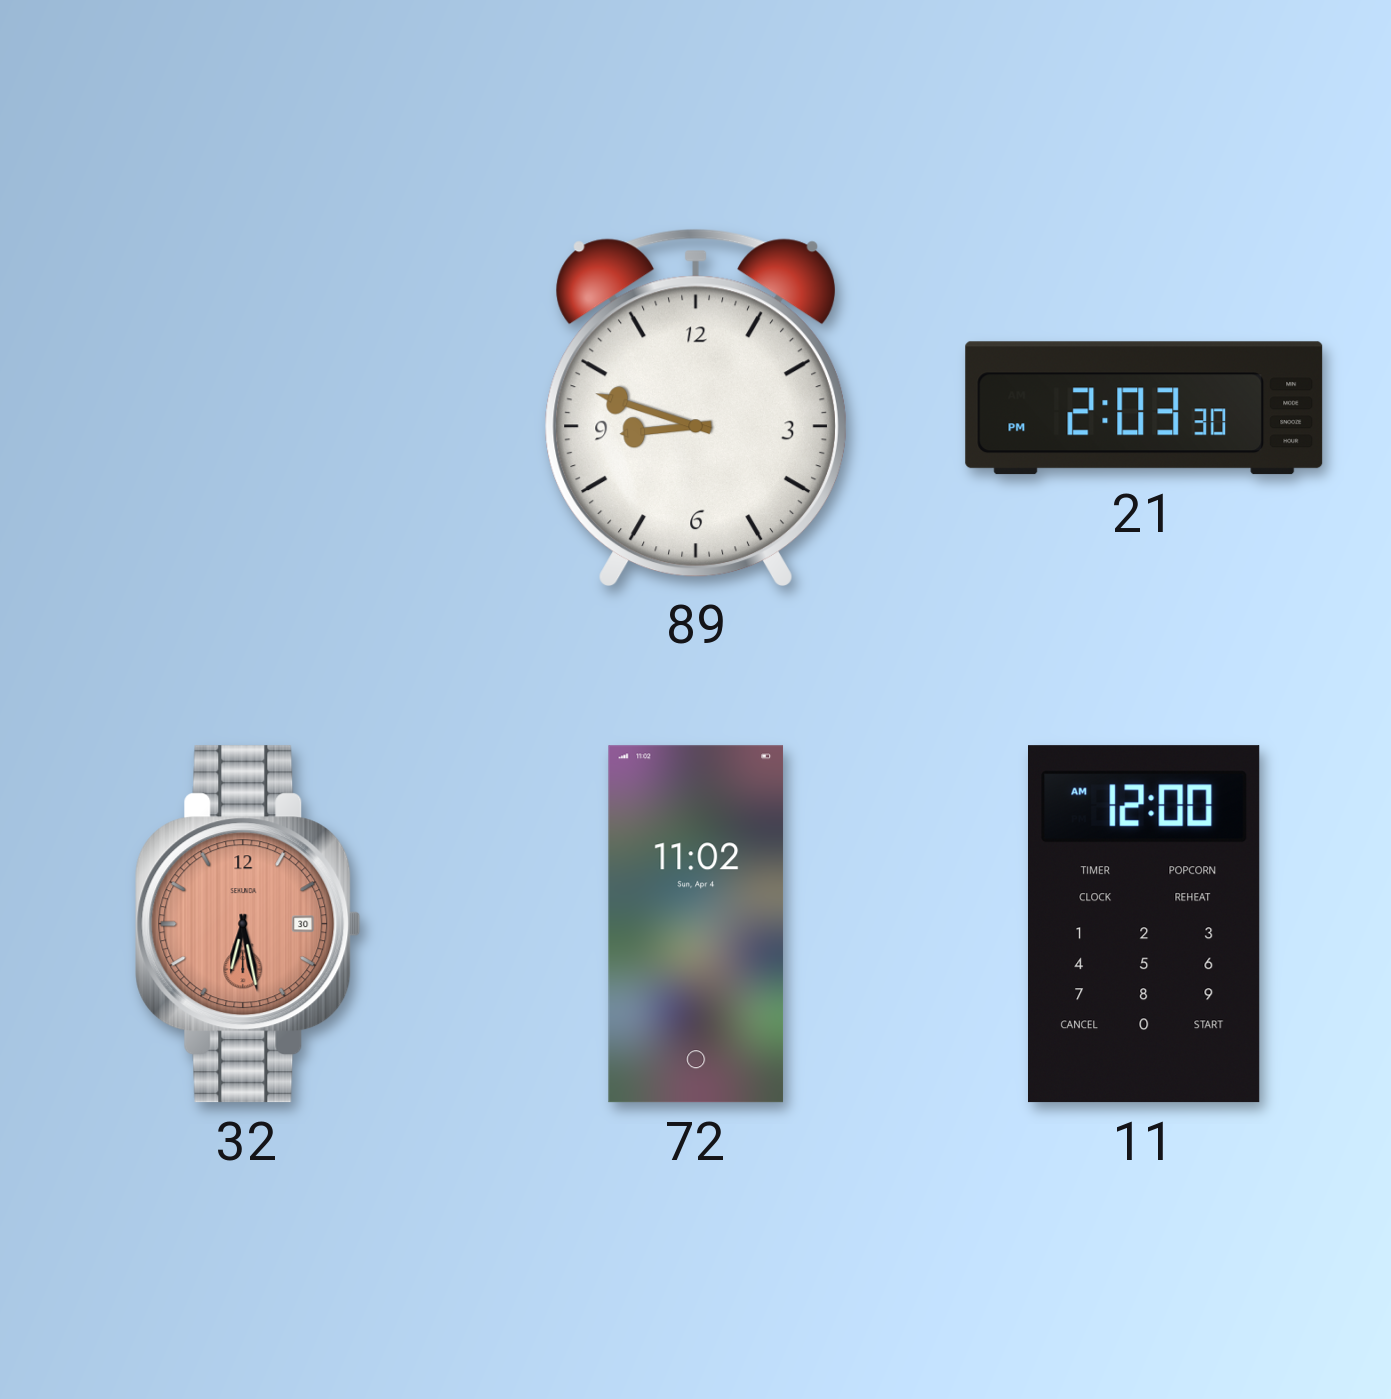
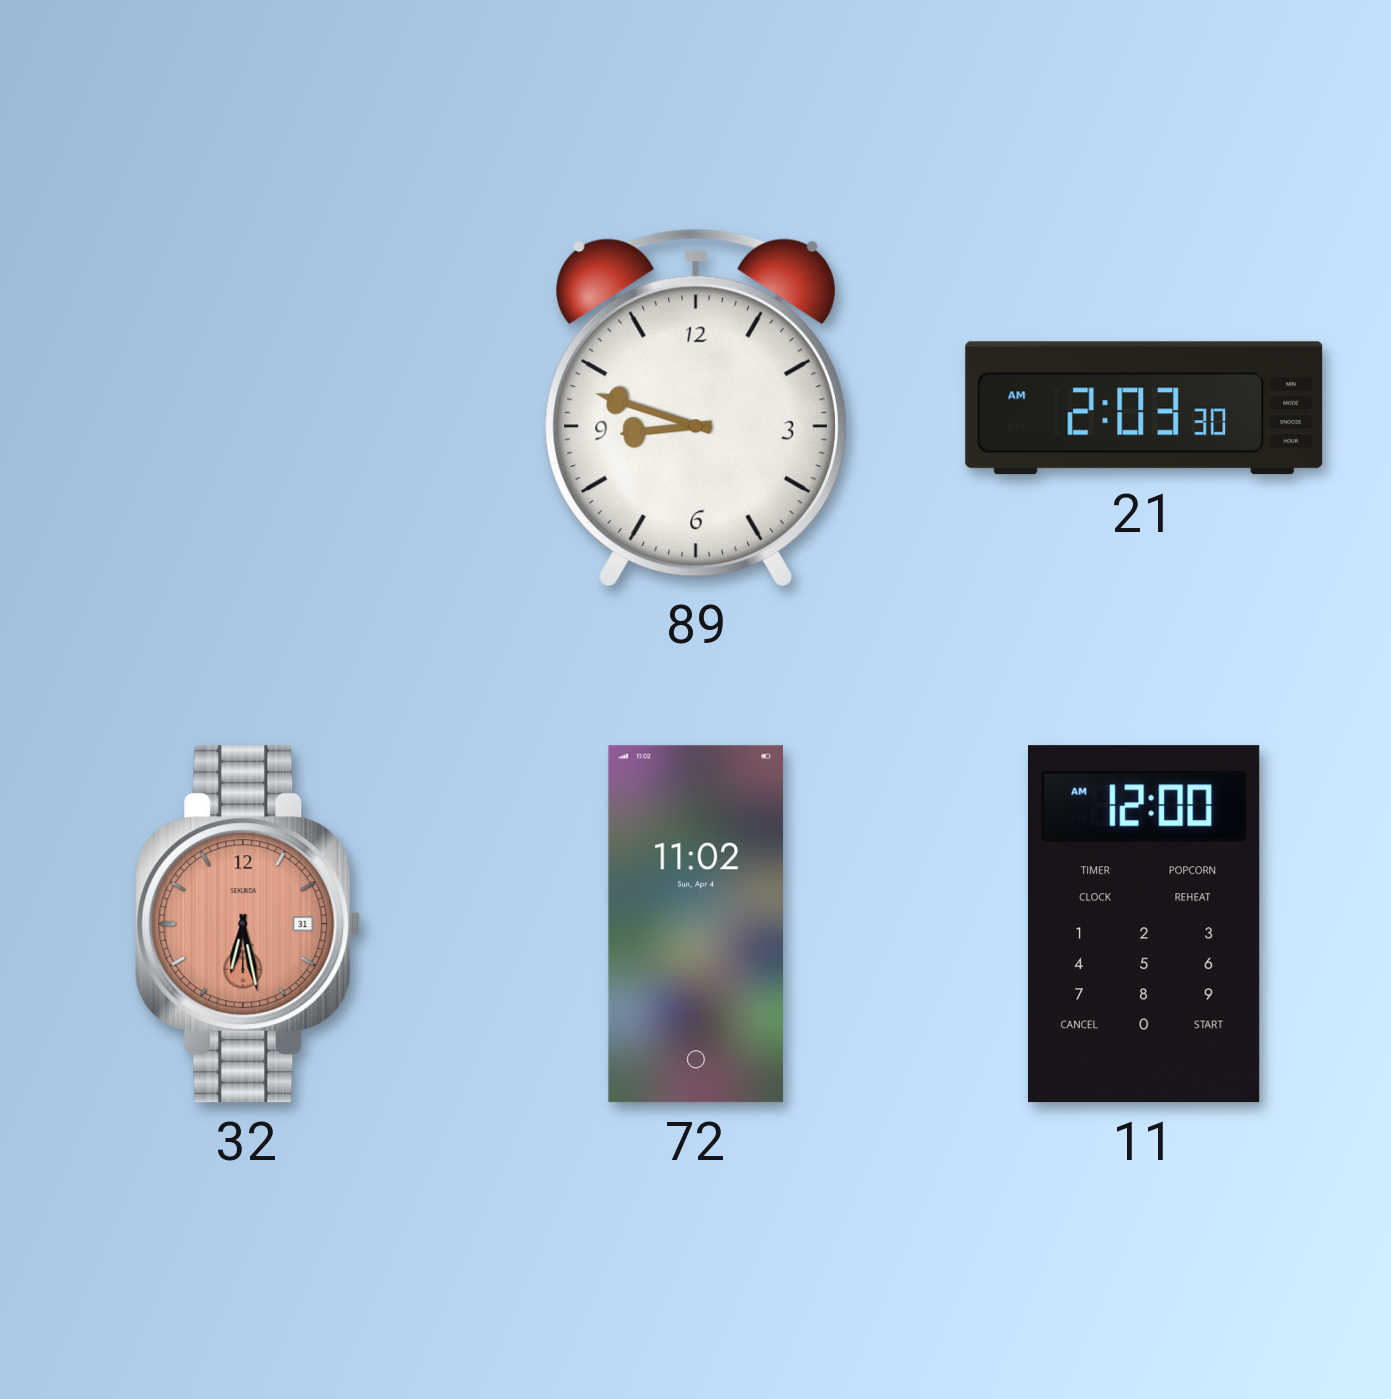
21: 2:03:30 PM -> 2:03:30 AM (1144, 408)
32 date: 30 -> 31 (248, 924)
